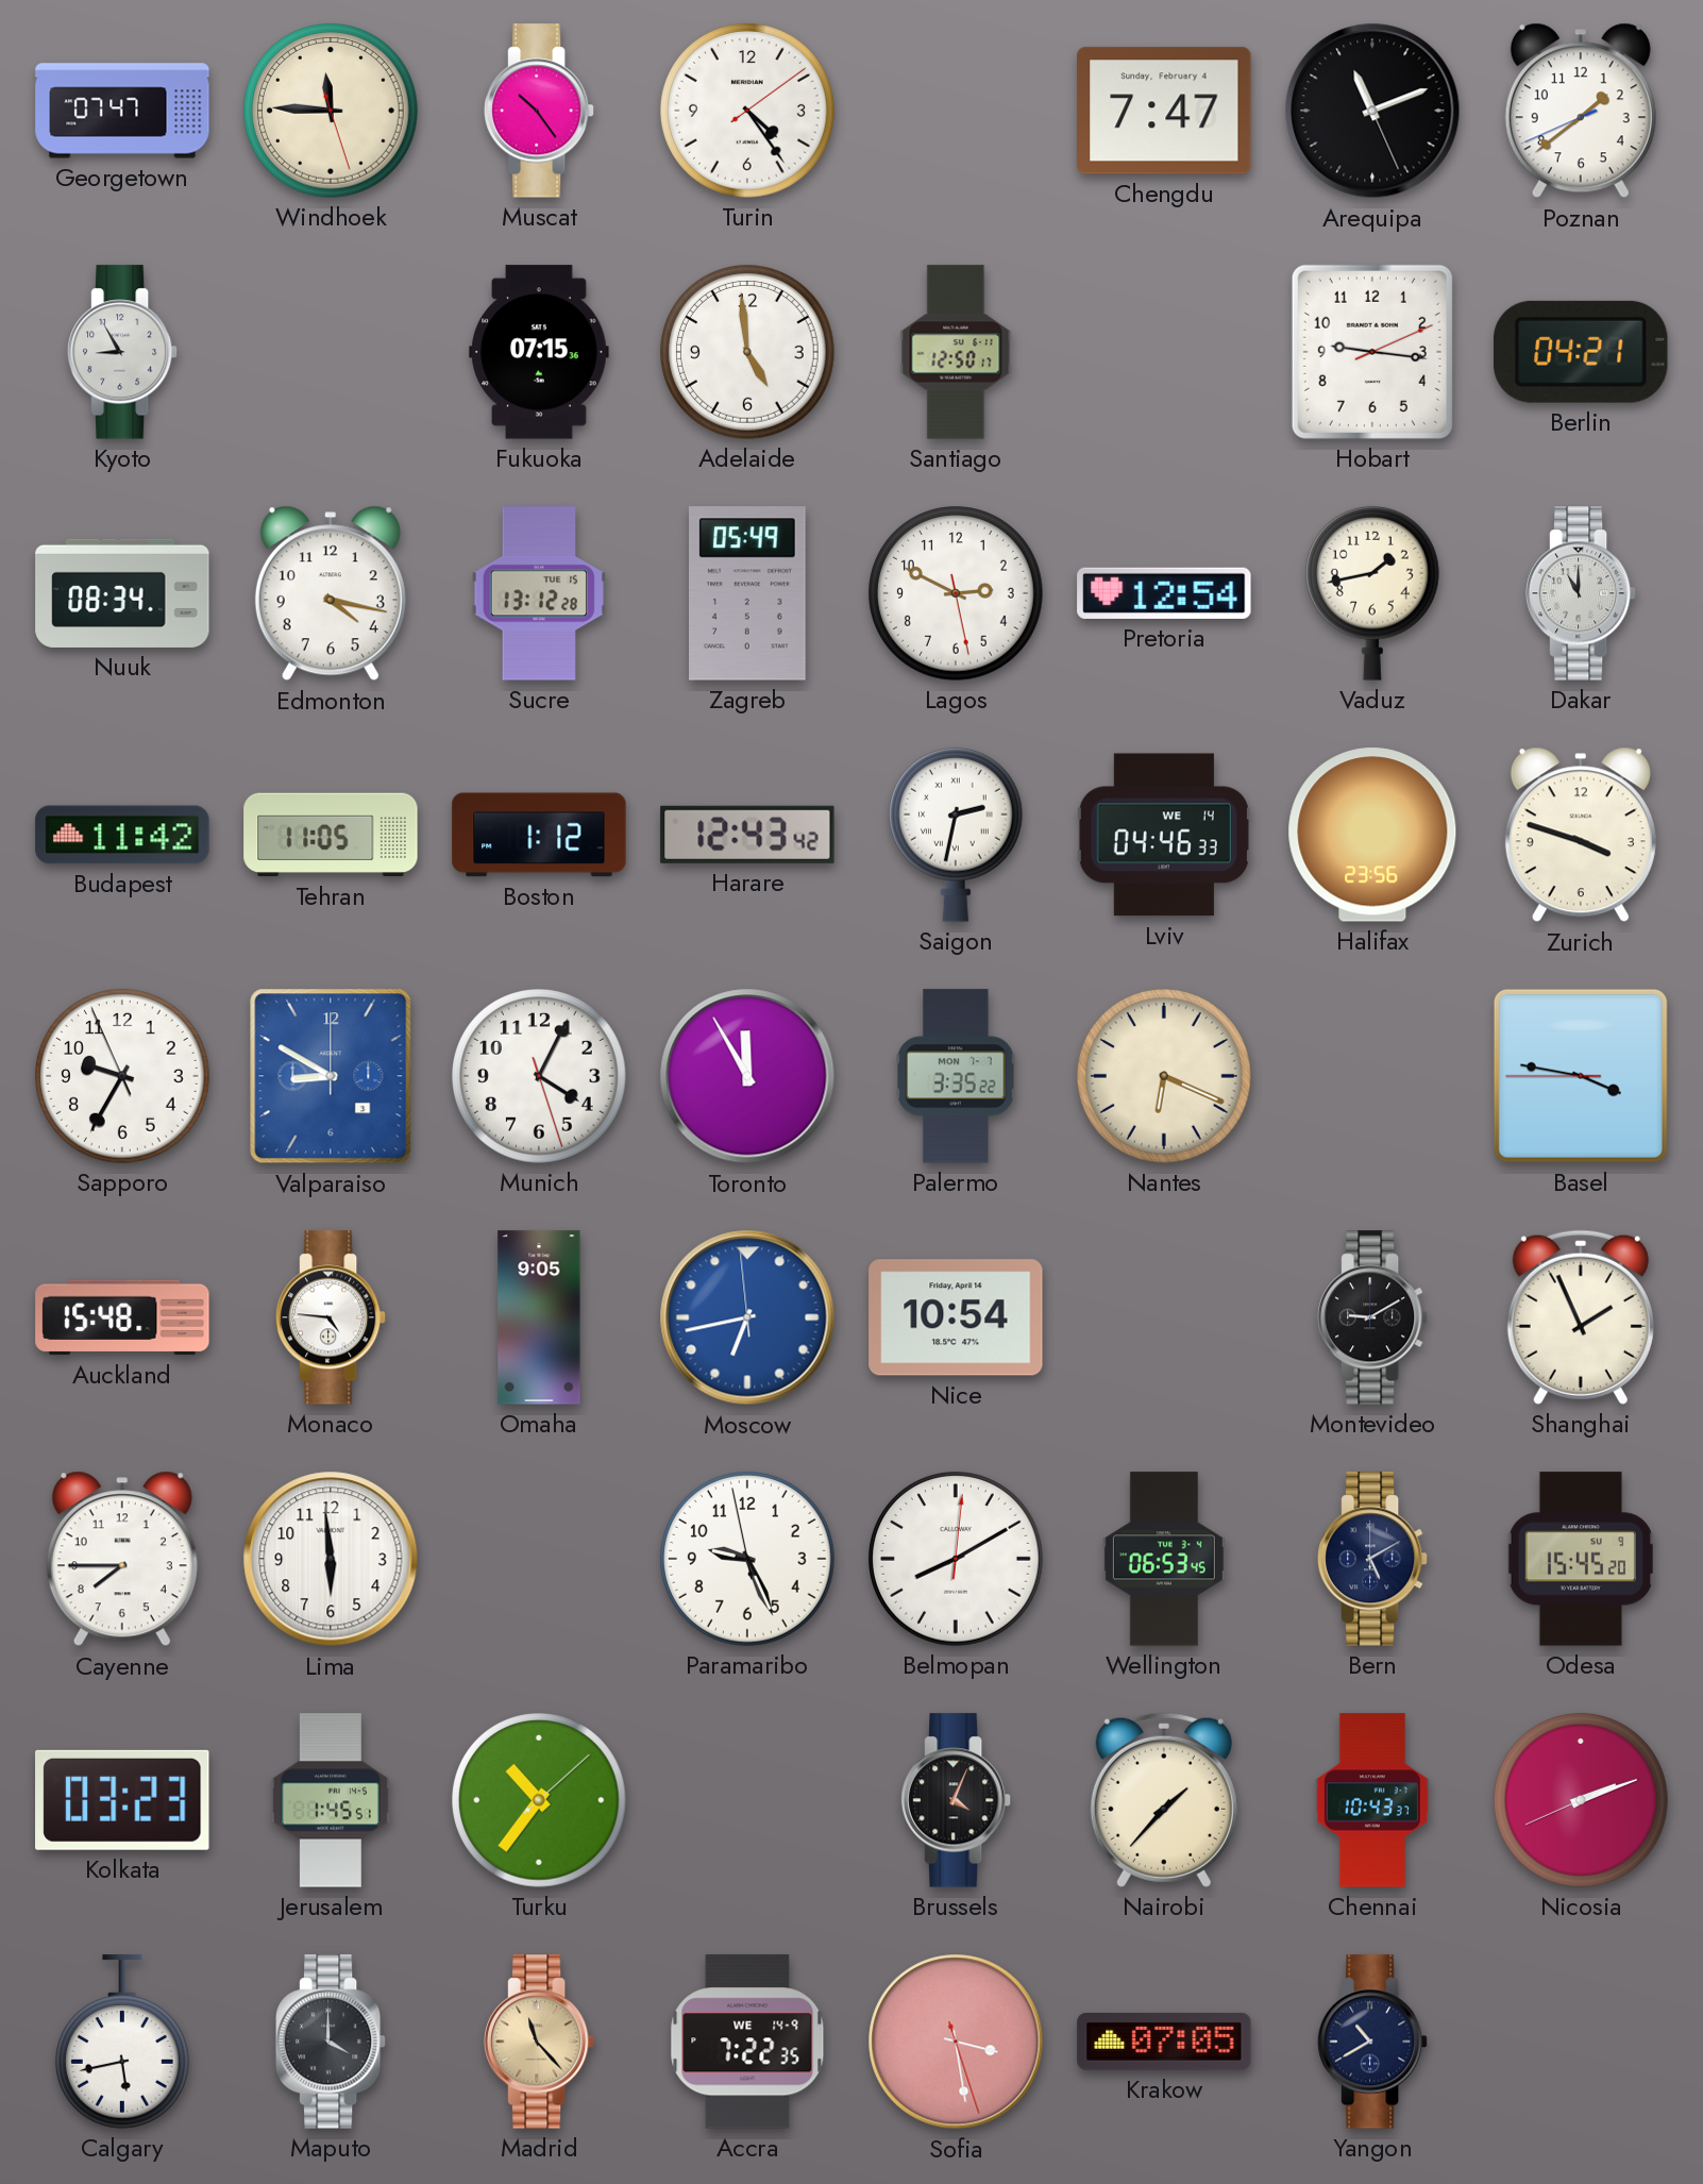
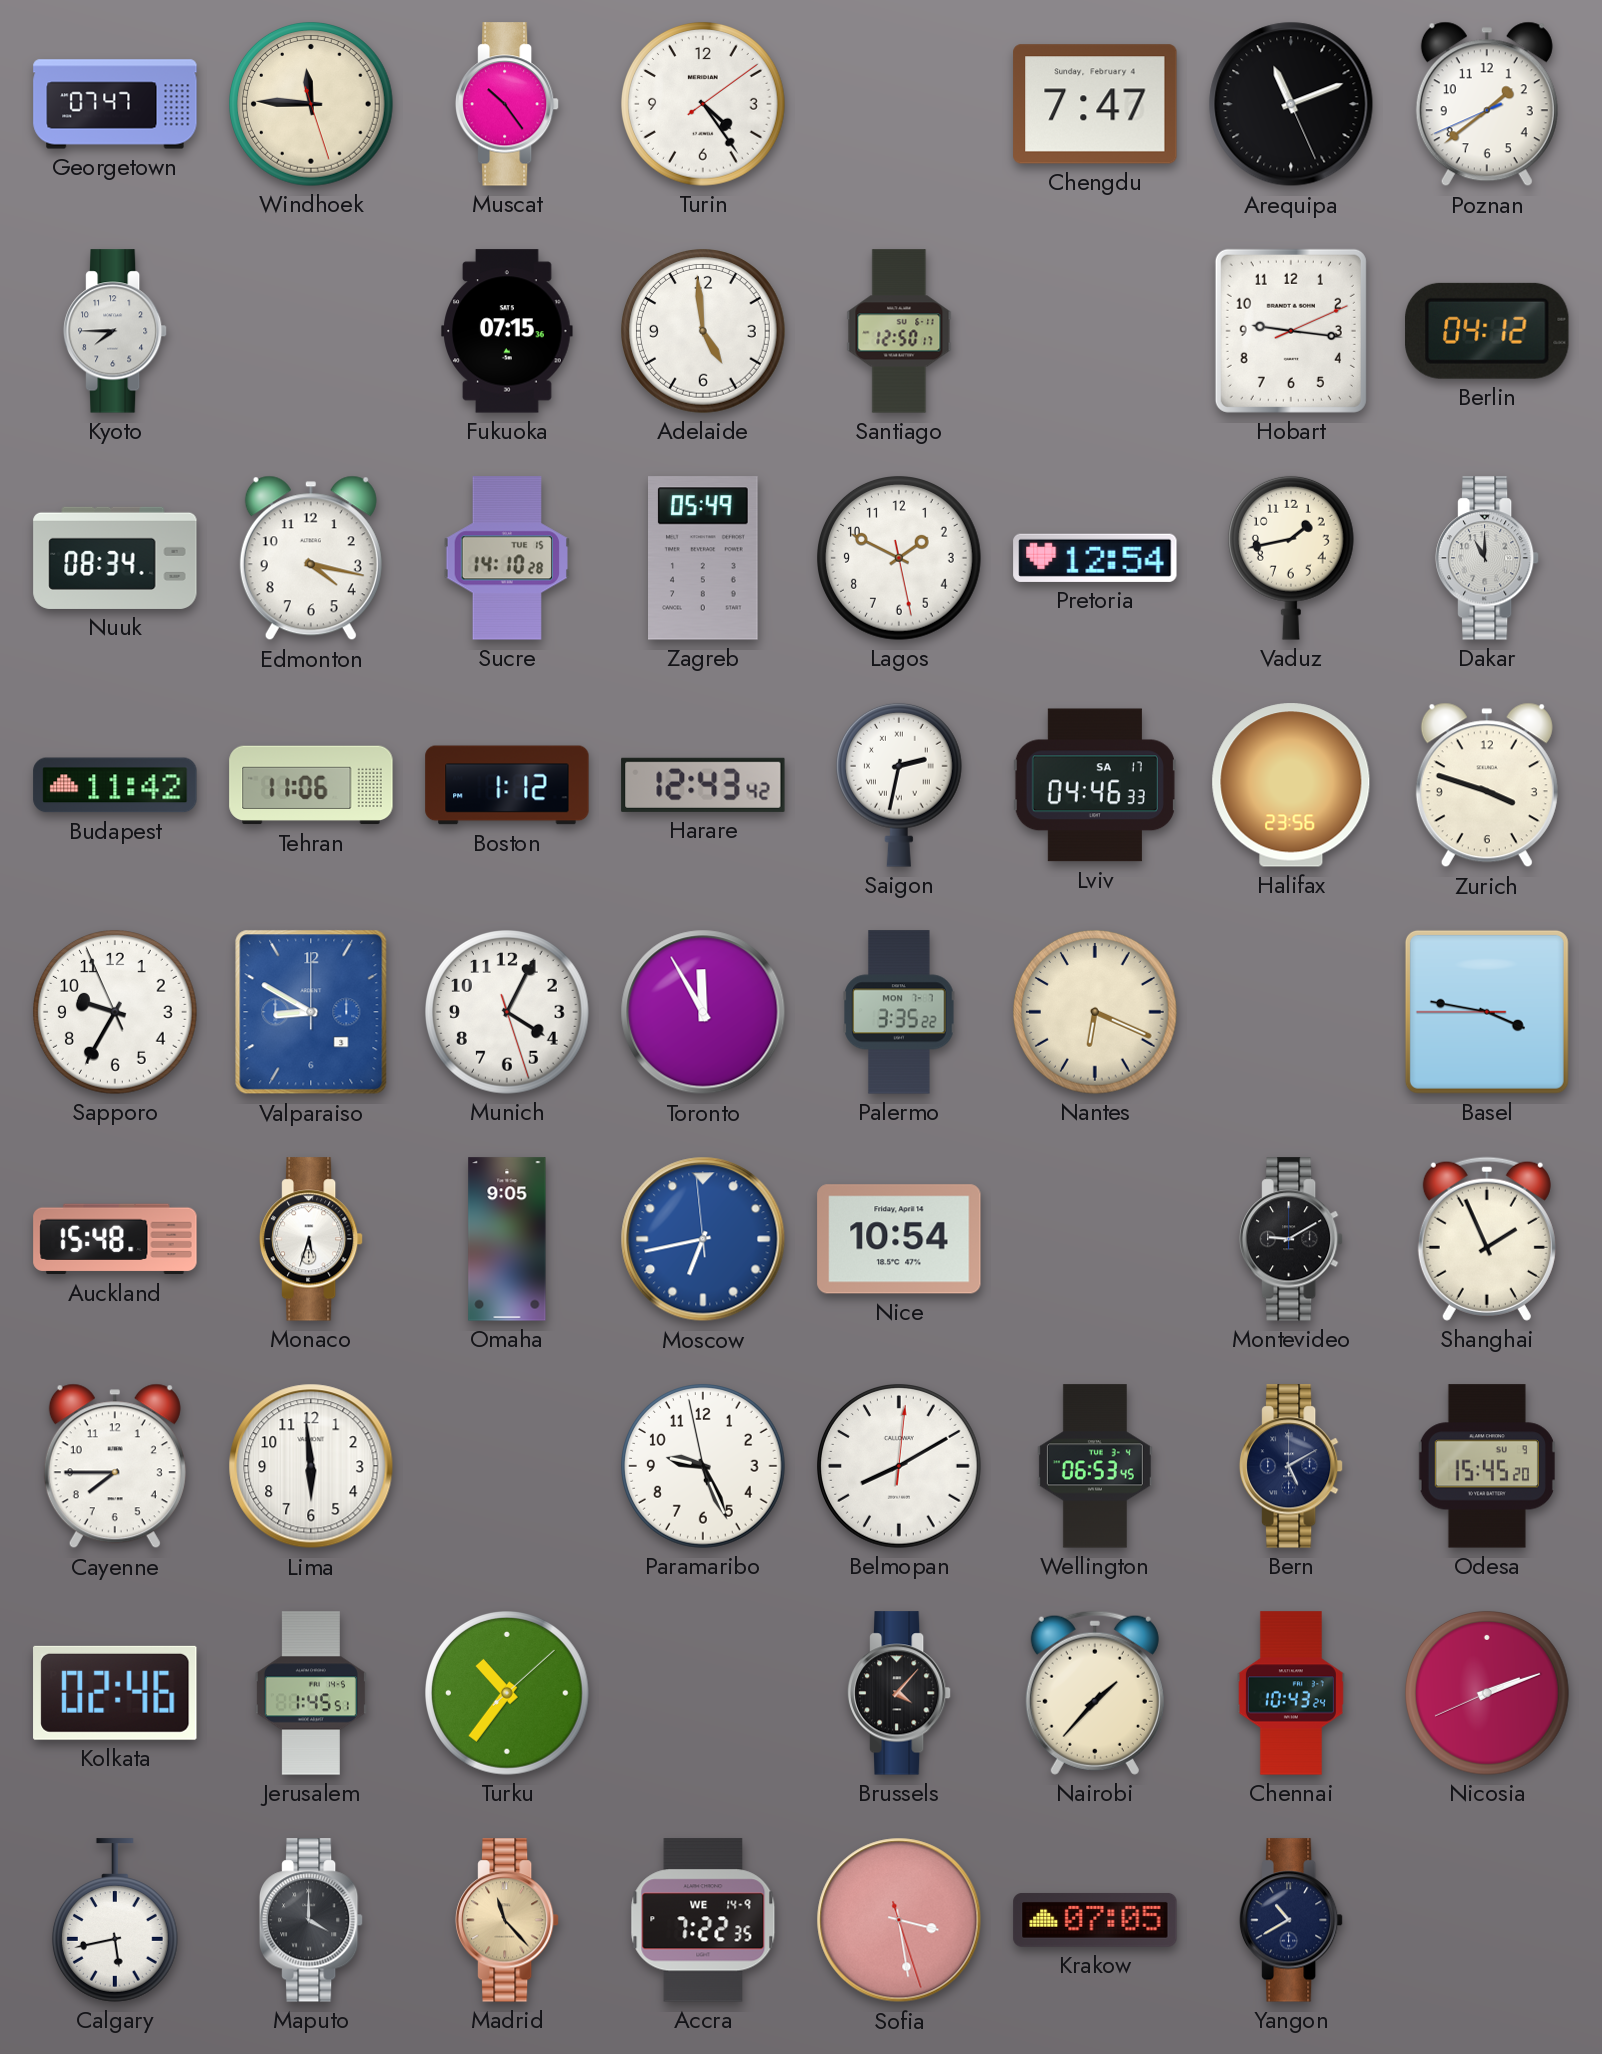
Kyoto: 8:55 -> 7:45 (115, 331)
Berlin: 04:21 -> 04:12 (1488, 331)
Sucre: 13:12 -> 14:10 (506, 558)
Lagos: 2:49 -> 1:49 (900, 559)
Tehran: 11:05 -> 11:06 (311, 785)
Lviv date: WE 14 -> SA 17 (1095, 785)
Monaco: 4:46 -> 5:33 (311, 1239)
Kolkata: 03:23 -> 02:46 (115, 1693)
Brussels: 4:04 -> 4:07 (899, 1693)
Chennai: 10:43:37 -> 10:43:24 (1291, 1693)
